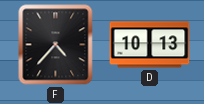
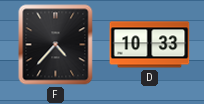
D: 10:13 -> 10:33 (150, 45)
